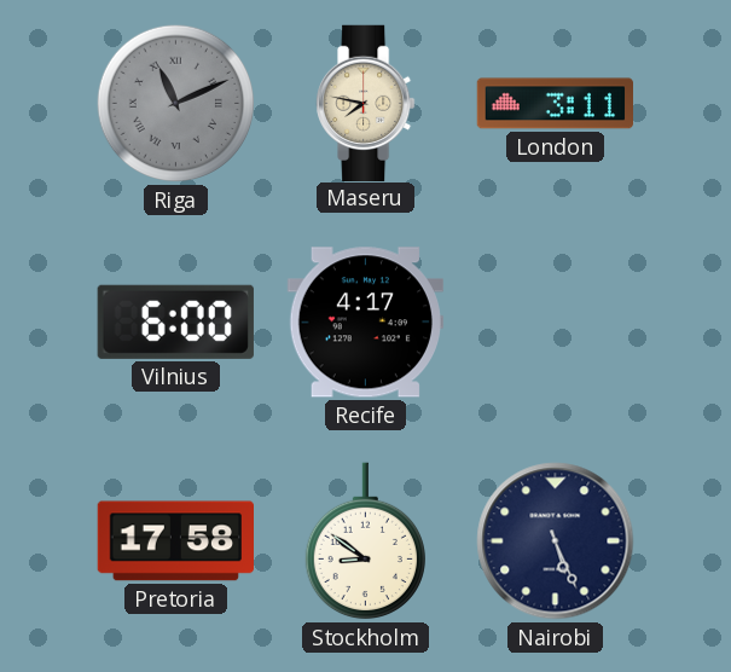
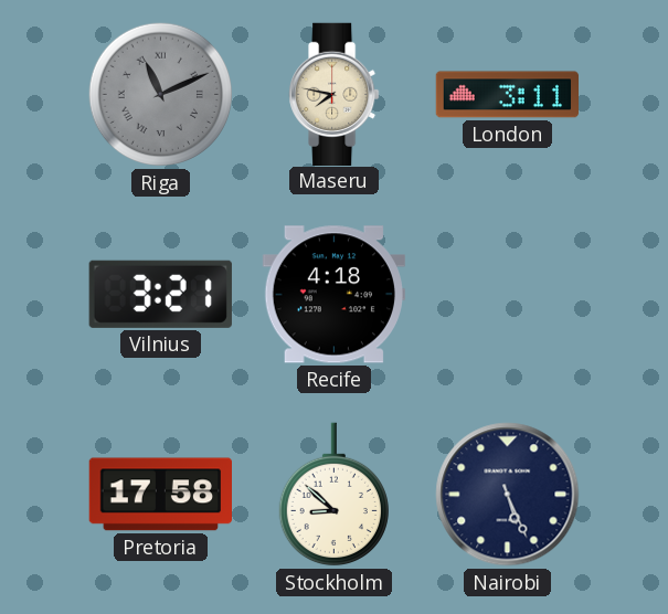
Vilnius: 6:00 -> 3:21 (160, 294)
Recife: 4:17 -> 4:18 (333, 295)
Stockholm: 8:51 -> 8:52 (333, 495)
